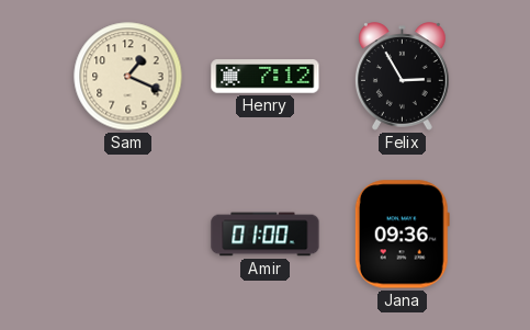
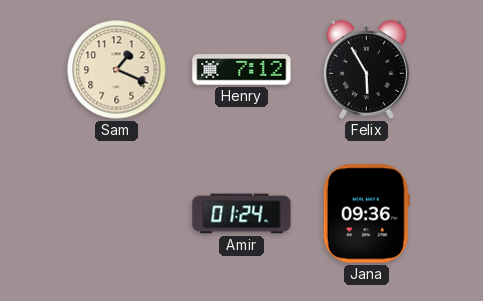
Felix: 2:55 -> 5:55 (366, 70)
Amir: 01:00 -> 01:24 (242, 214)
